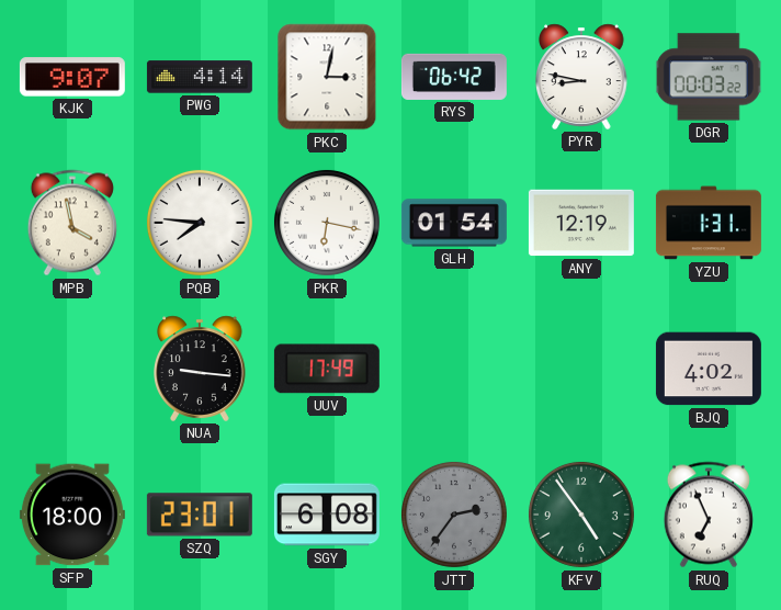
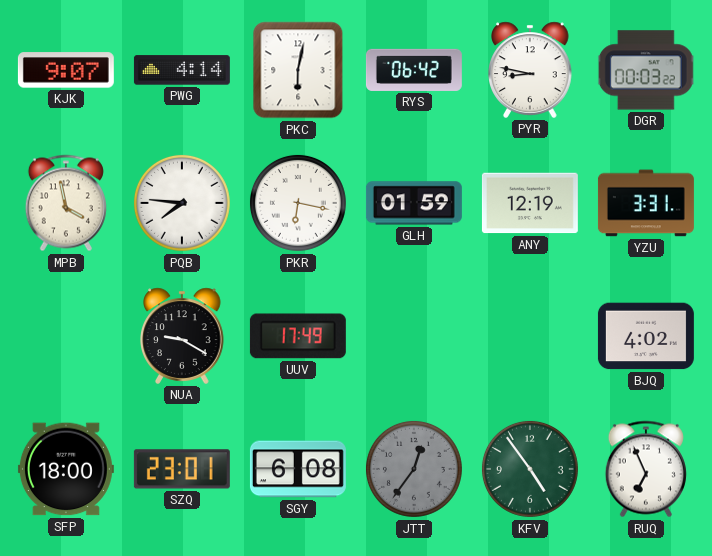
PKC: 3:02 -> 6:02 (298, 70)
GLH: 01:54 -> 01:59 (414, 203)
YZU: 1:31 -> 3:31 (646, 203)
NUA: 9:16 -> 9:20 (183, 336)
JTT: 2:36 -> 12:36 (414, 469)
